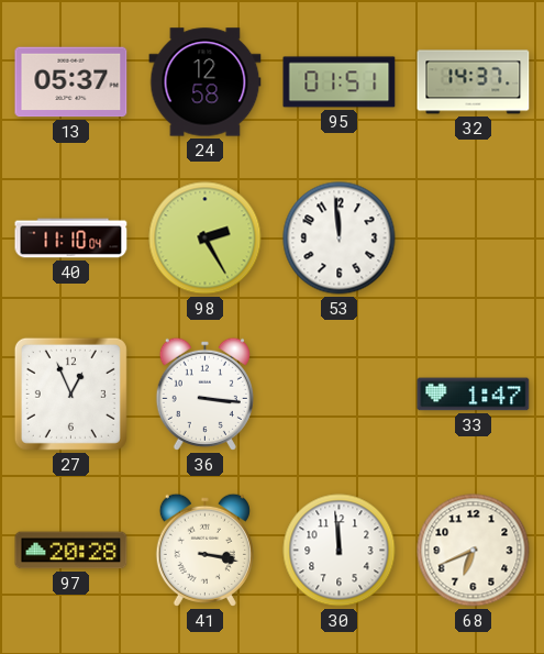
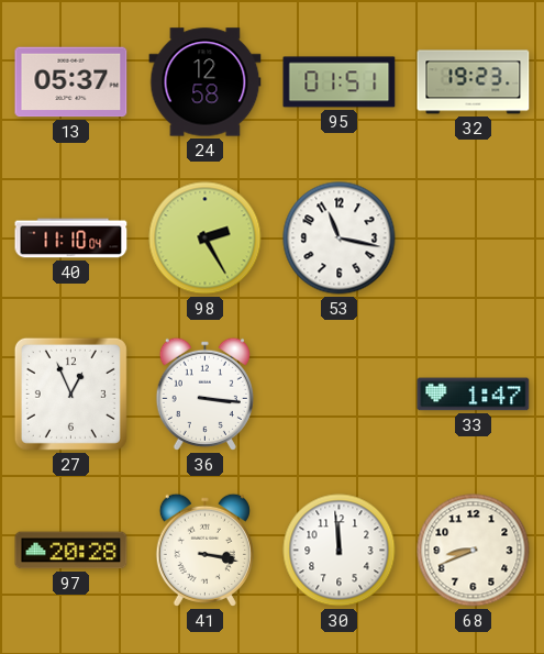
32: 14:37 -> 19:23 (474, 82)
53: 11:59 -> 11:17 (340, 239)
68: 6:41 -> 8:41 (474, 551)
